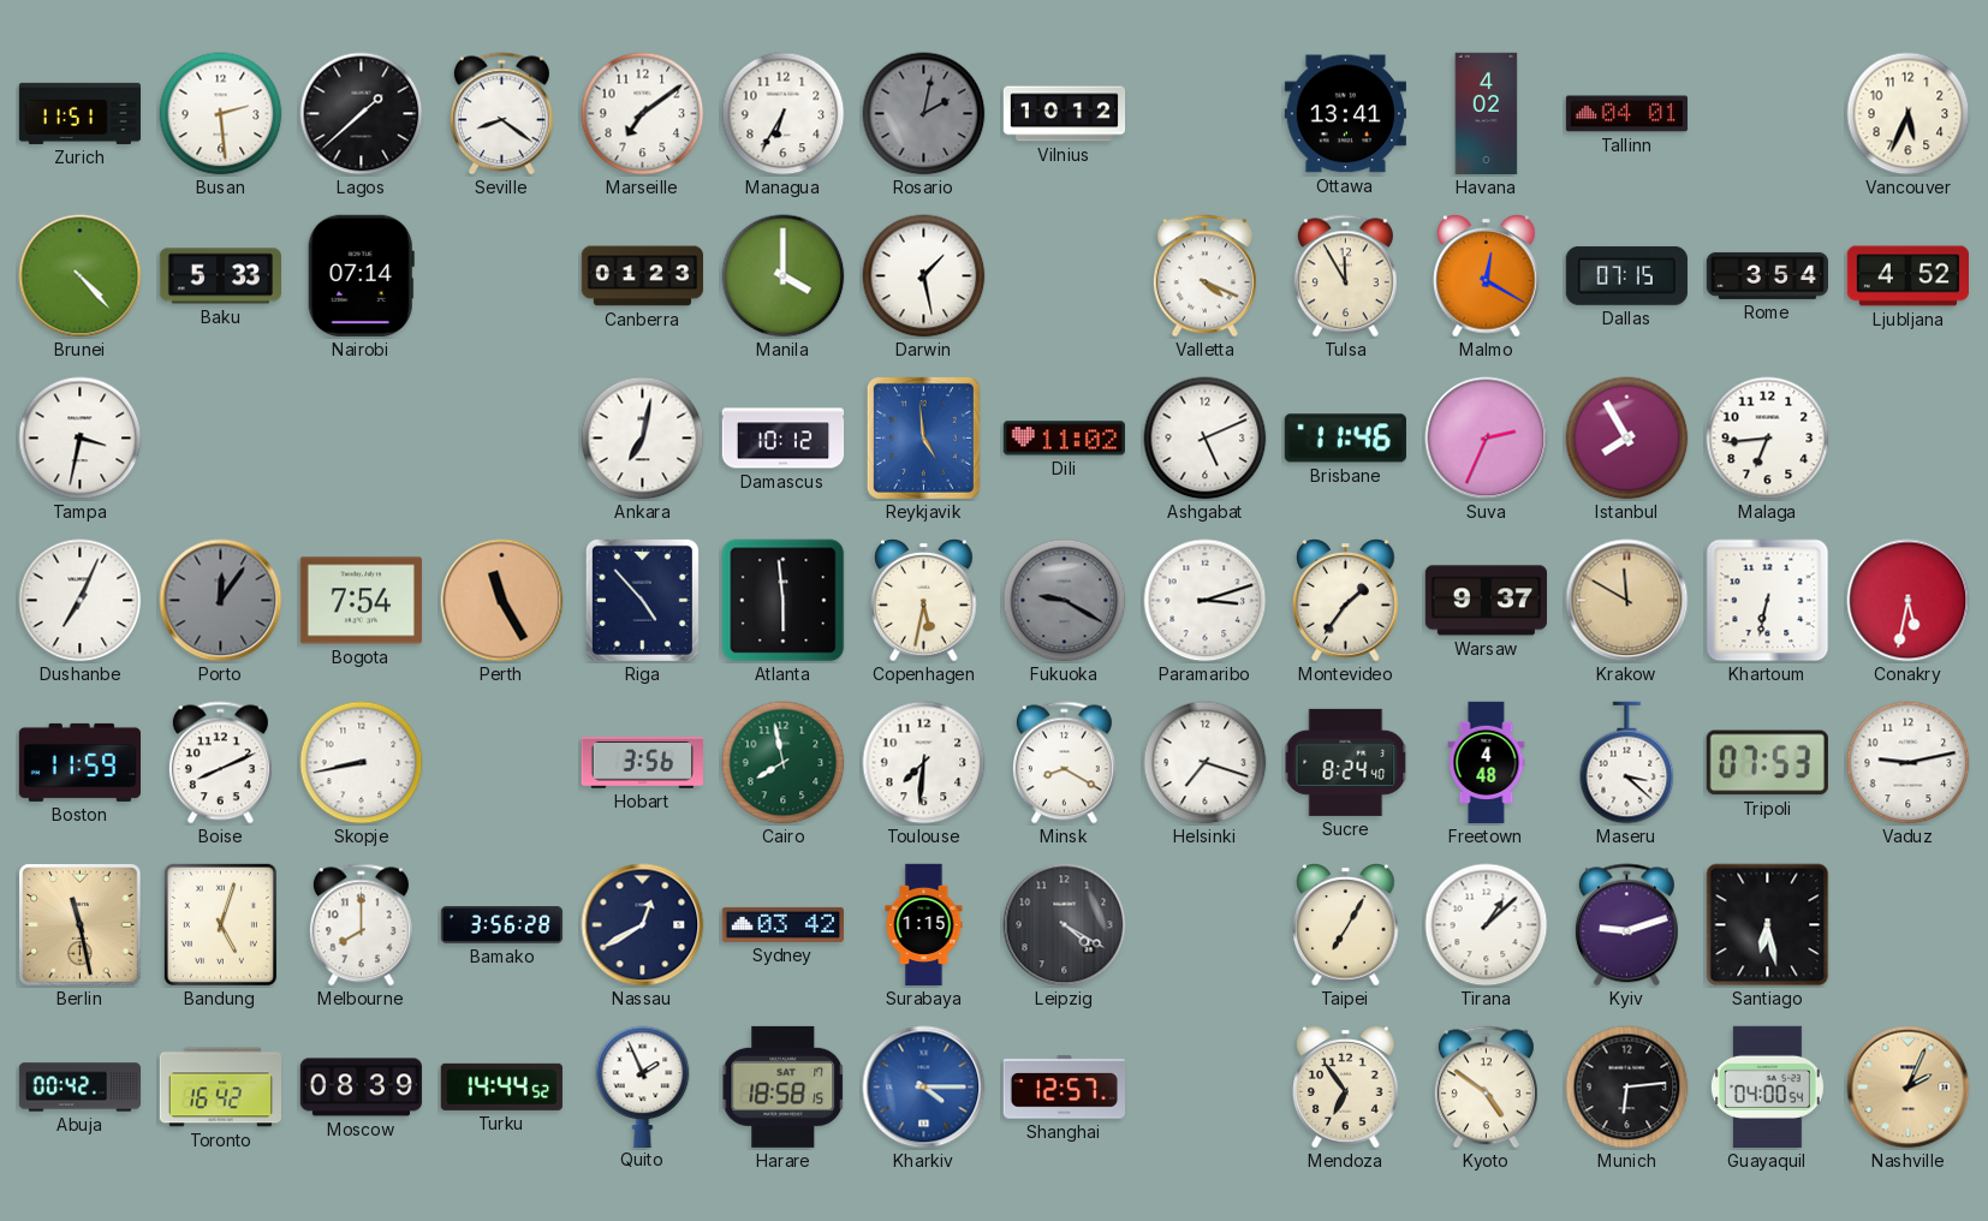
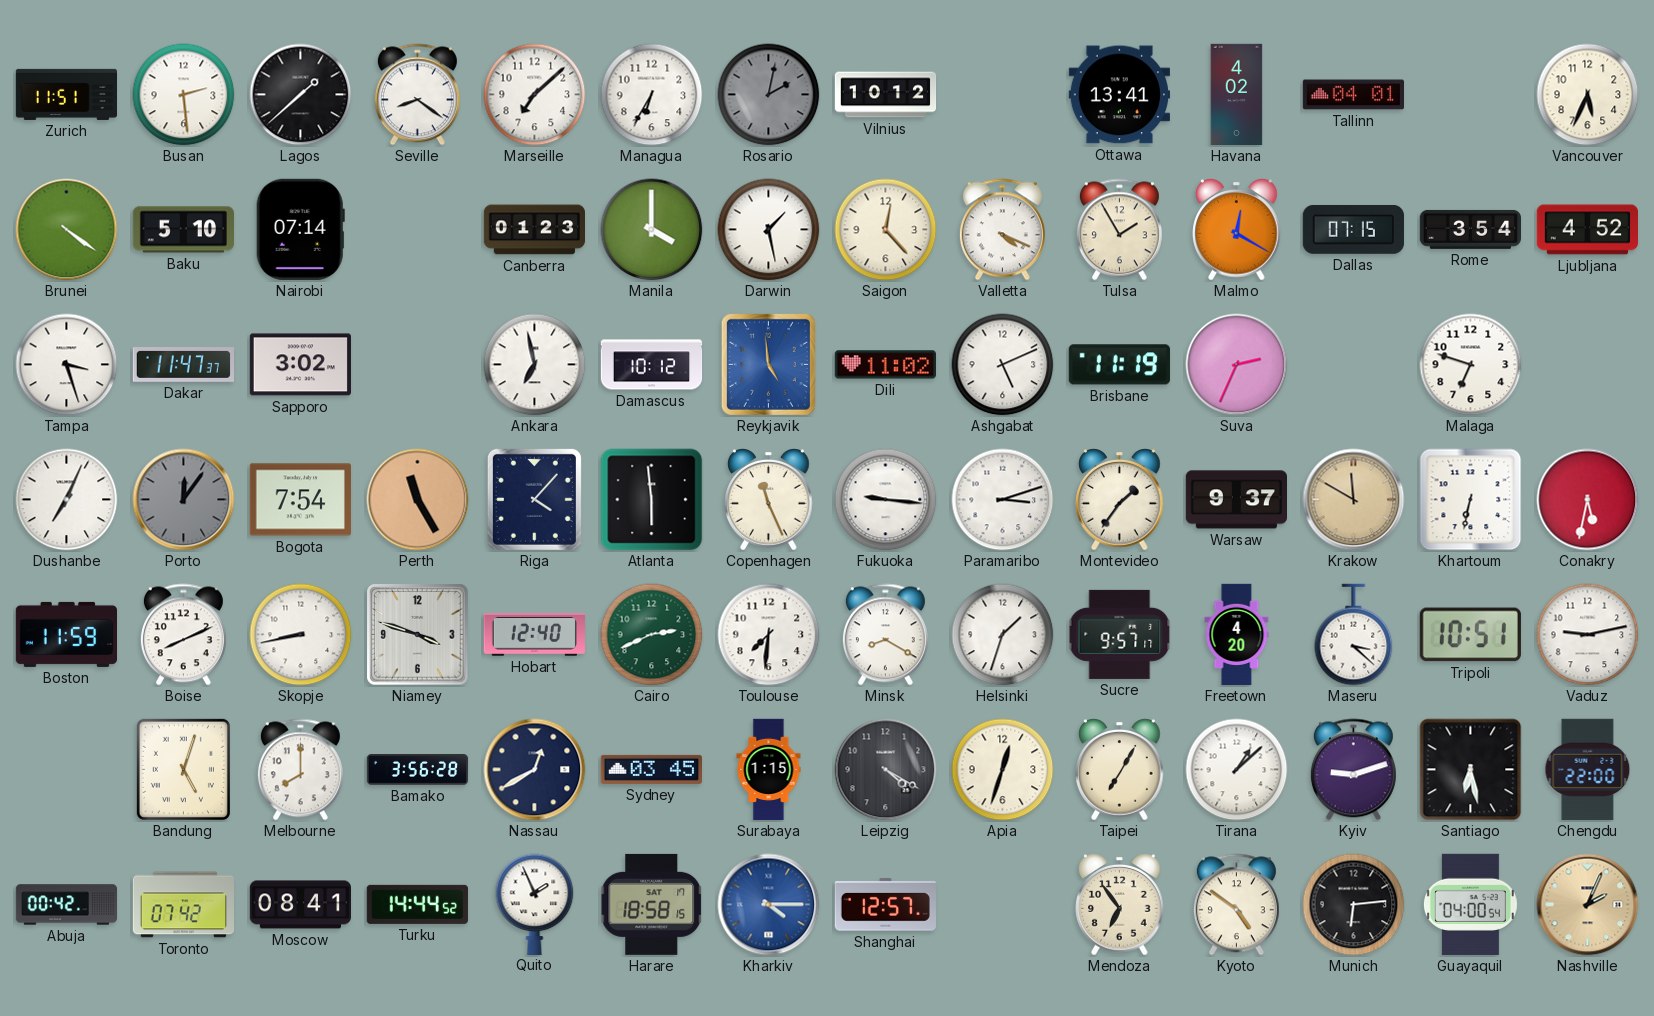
Marseille: 7:09 -> 7:08 (535, 95)
Brunei: 4:23 -> 4:21 (67, 230)
Baku: 5:33 -> 5:10 (183, 230)
Saigon: none -> 12:23 (886, 230)
Tulsa: 11:55 -> 1:55 (1119, 230)
Tampa: 3:32 -> 3:27 (67, 365)
Dakar: none -> 11:47 (183, 365)
Sapporo: none -> 3:02 (300, 365)
Ankara: 7:02 -> 6:58 (535, 365)
Brisbane: 11:46 -> 11:19 (1119, 365)
Istanbul: 7:55 -> none (1627, 439)
Malaga: 6:44 -> 6:48 (1471, 365)
Riga: 4:53 -> 4:07 (534, 499)
Copenhagen: 5:32 -> 11:26 (769, 500)
Fukuoka: 9:20 -> 9:16 (886, 500)
Fukuoka dial: grey -> white (886, 500)
Niamey: none -> 3:48 (418, 635)
Hobart: 3:56 -> 12:40 (534, 634)
Cairo: 7:58 -> 2:41 (652, 635)
Helsinki: 7:18 -> 1:33 (1003, 635)
Sucre: 8:24 -> 9:57 (1120, 634)
Freetown: 4:48 -> 4:20 (1237, 635)
Tripoli: 07:53 -> 10:51 (1470, 635)
Berlin: 11:28 -> none (81, 925)
Sydney: 03:42 -> 03:45 (651, 769)
Apia: none -> 12:33 (1003, 770)
Chengdu: none -> 22:00 (1588, 769)
Toronto: 16:42 -> 07:42 (184, 905)
Moscow: 08:39 -> 08:41 (300, 905)
